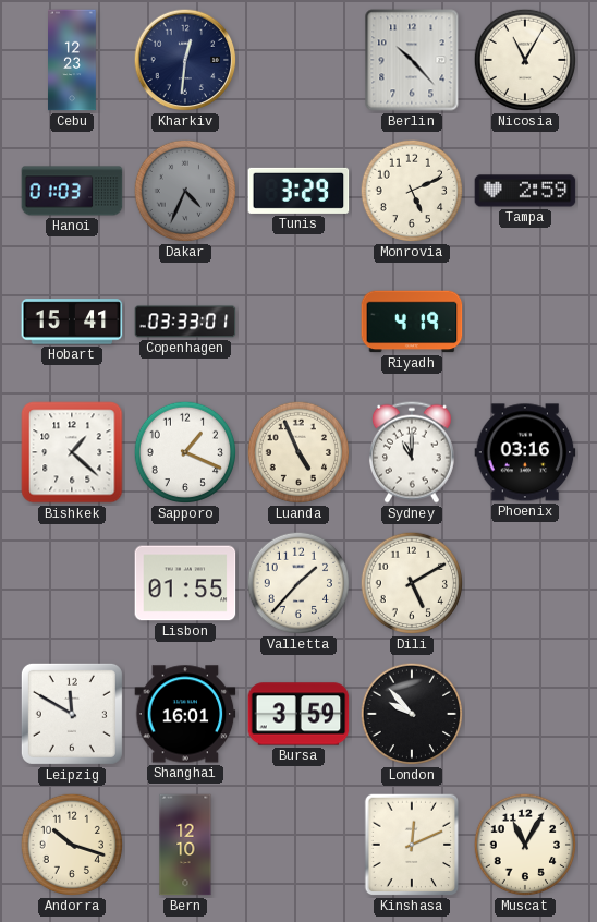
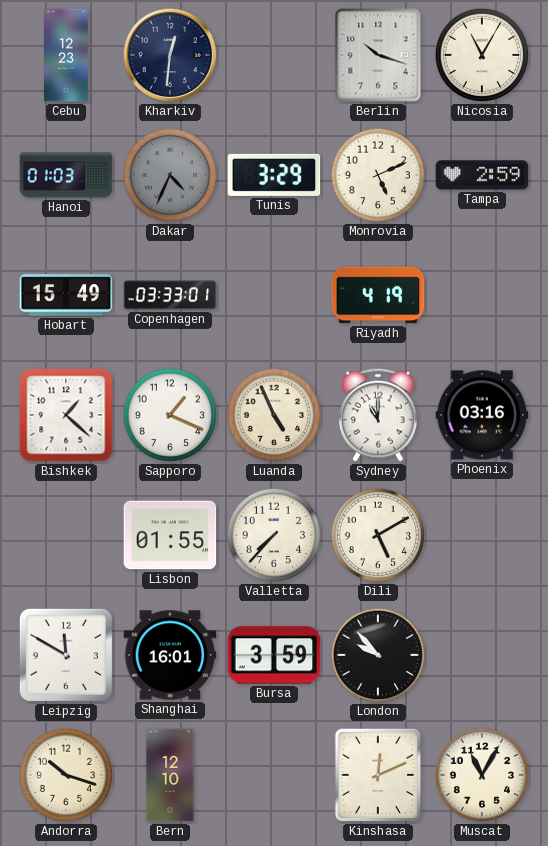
Berlin: 10:23 -> 10:18 (378, 55)
Hobart: 15:41 -> 15:49 (66, 295)
Valletta: 1:37 -> 7:37 (274, 535)
